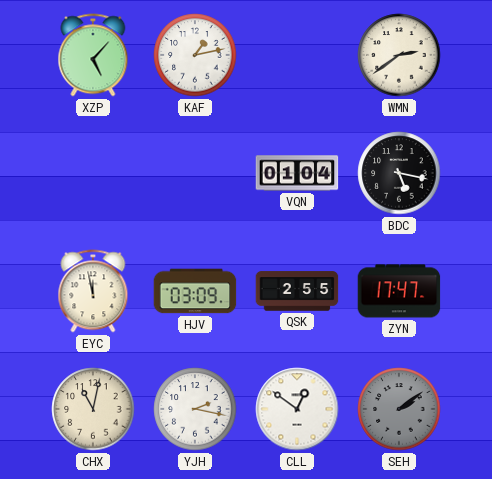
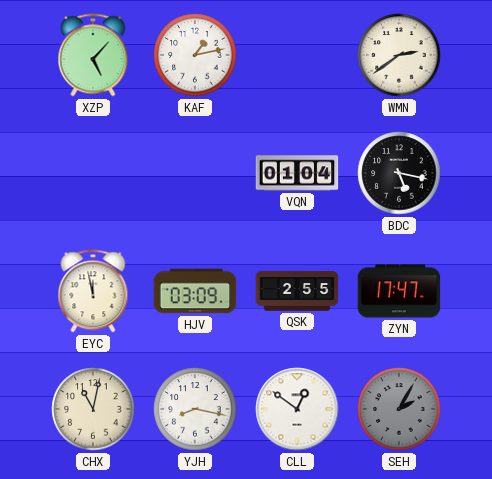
YJH: 2:17 -> 8:17 (195, 409)
SEH: 2:09 -> 2:05 (399, 409)
